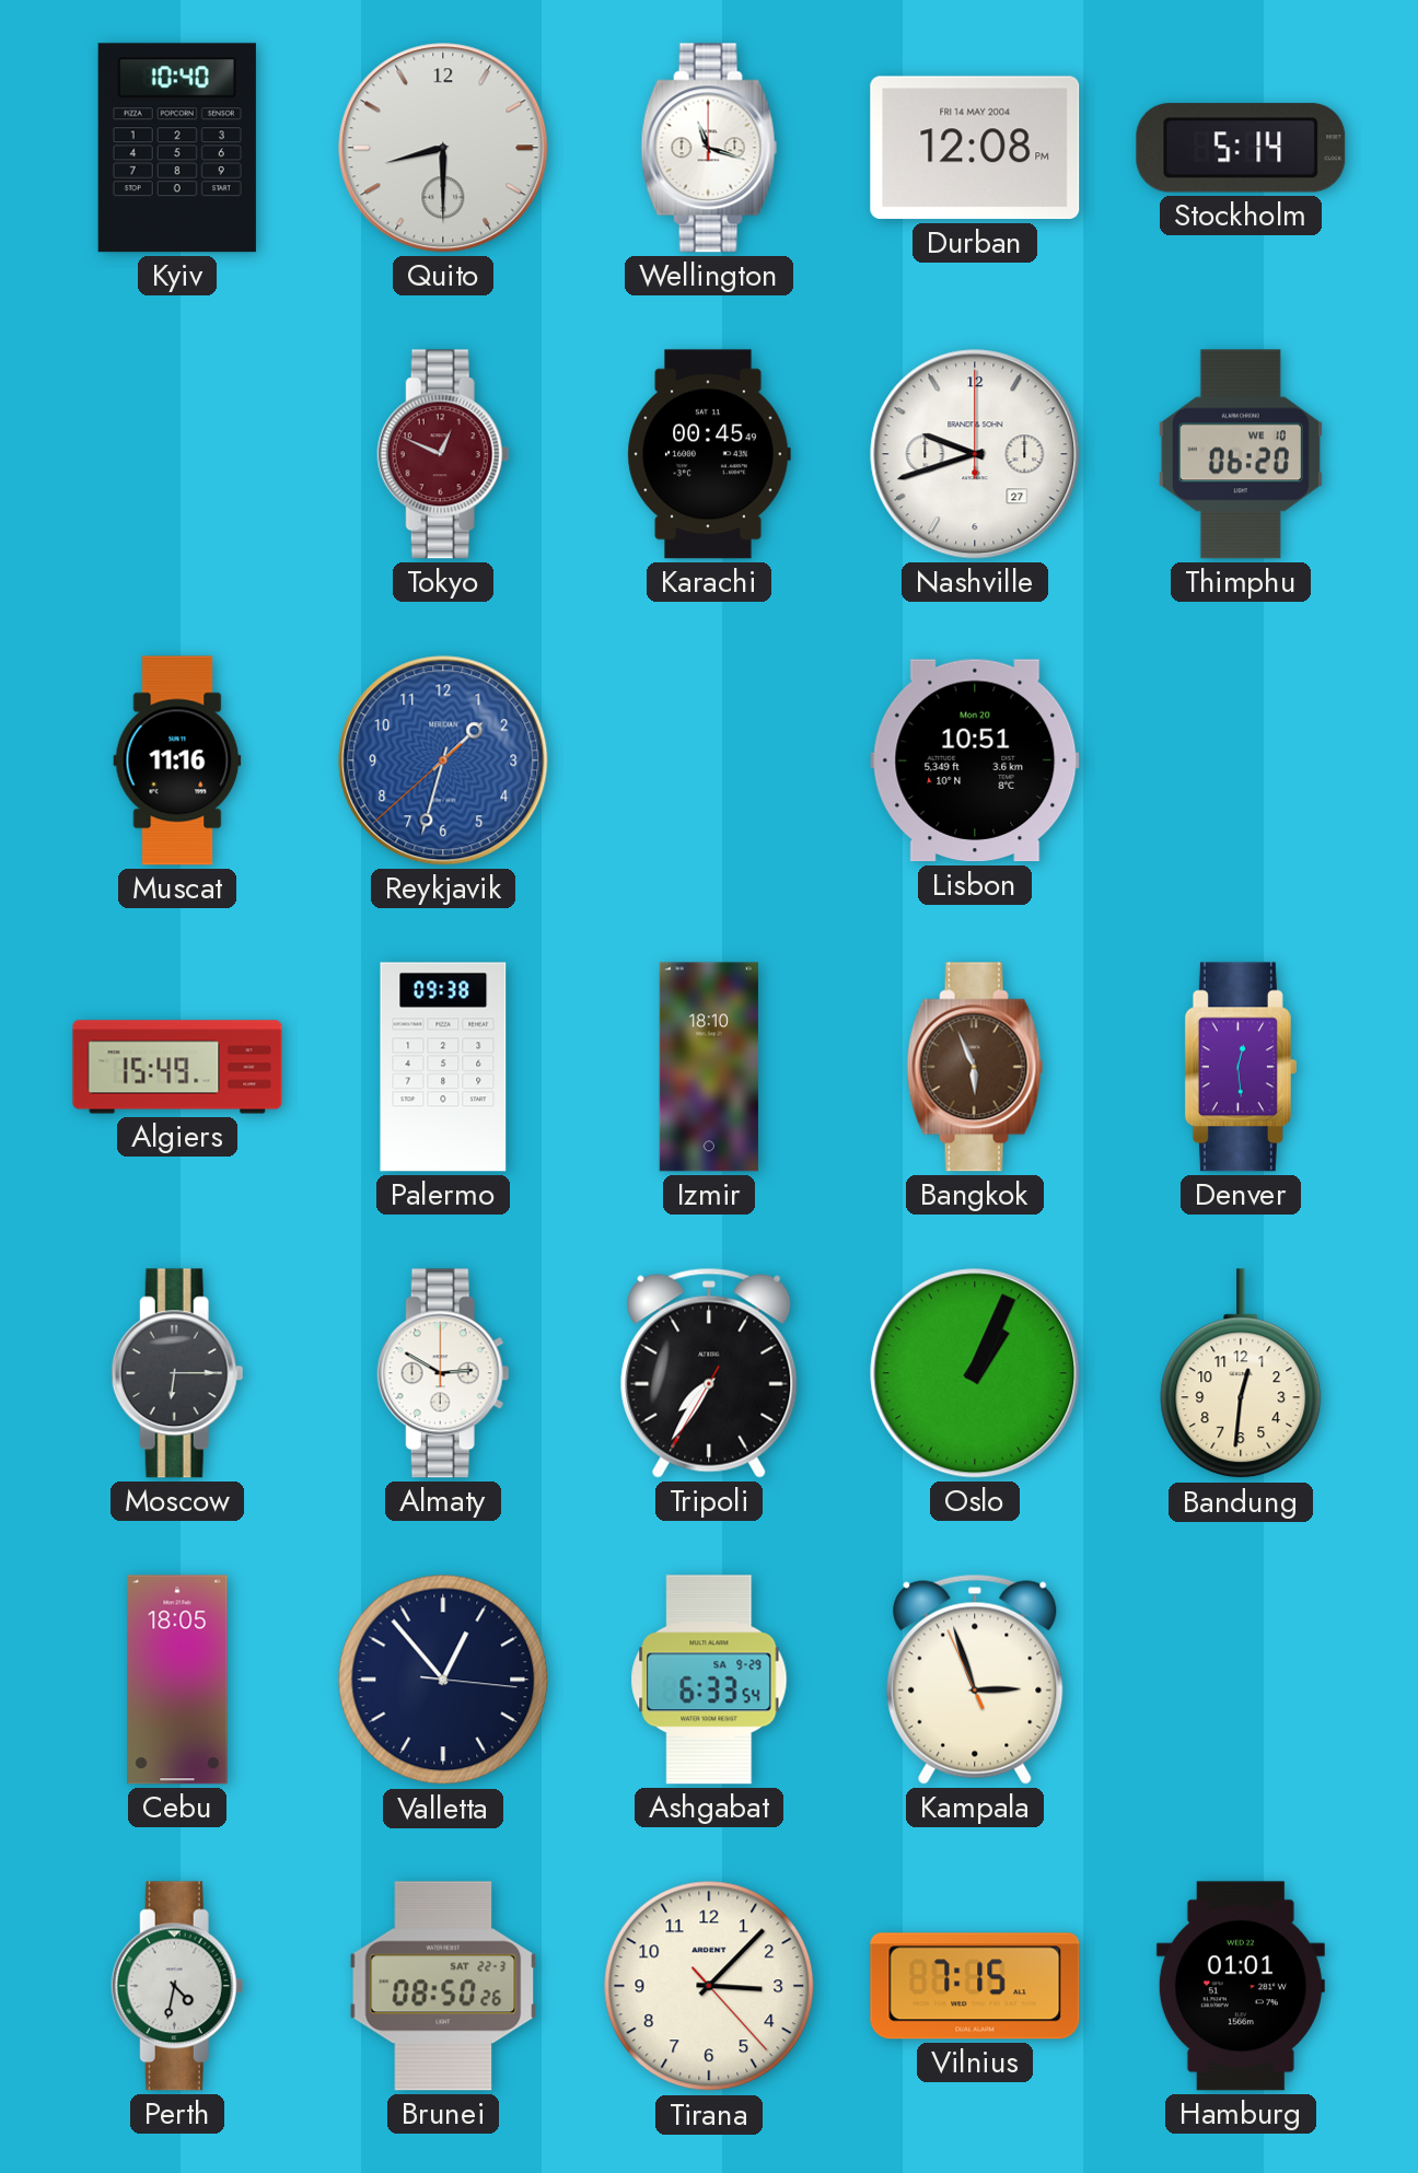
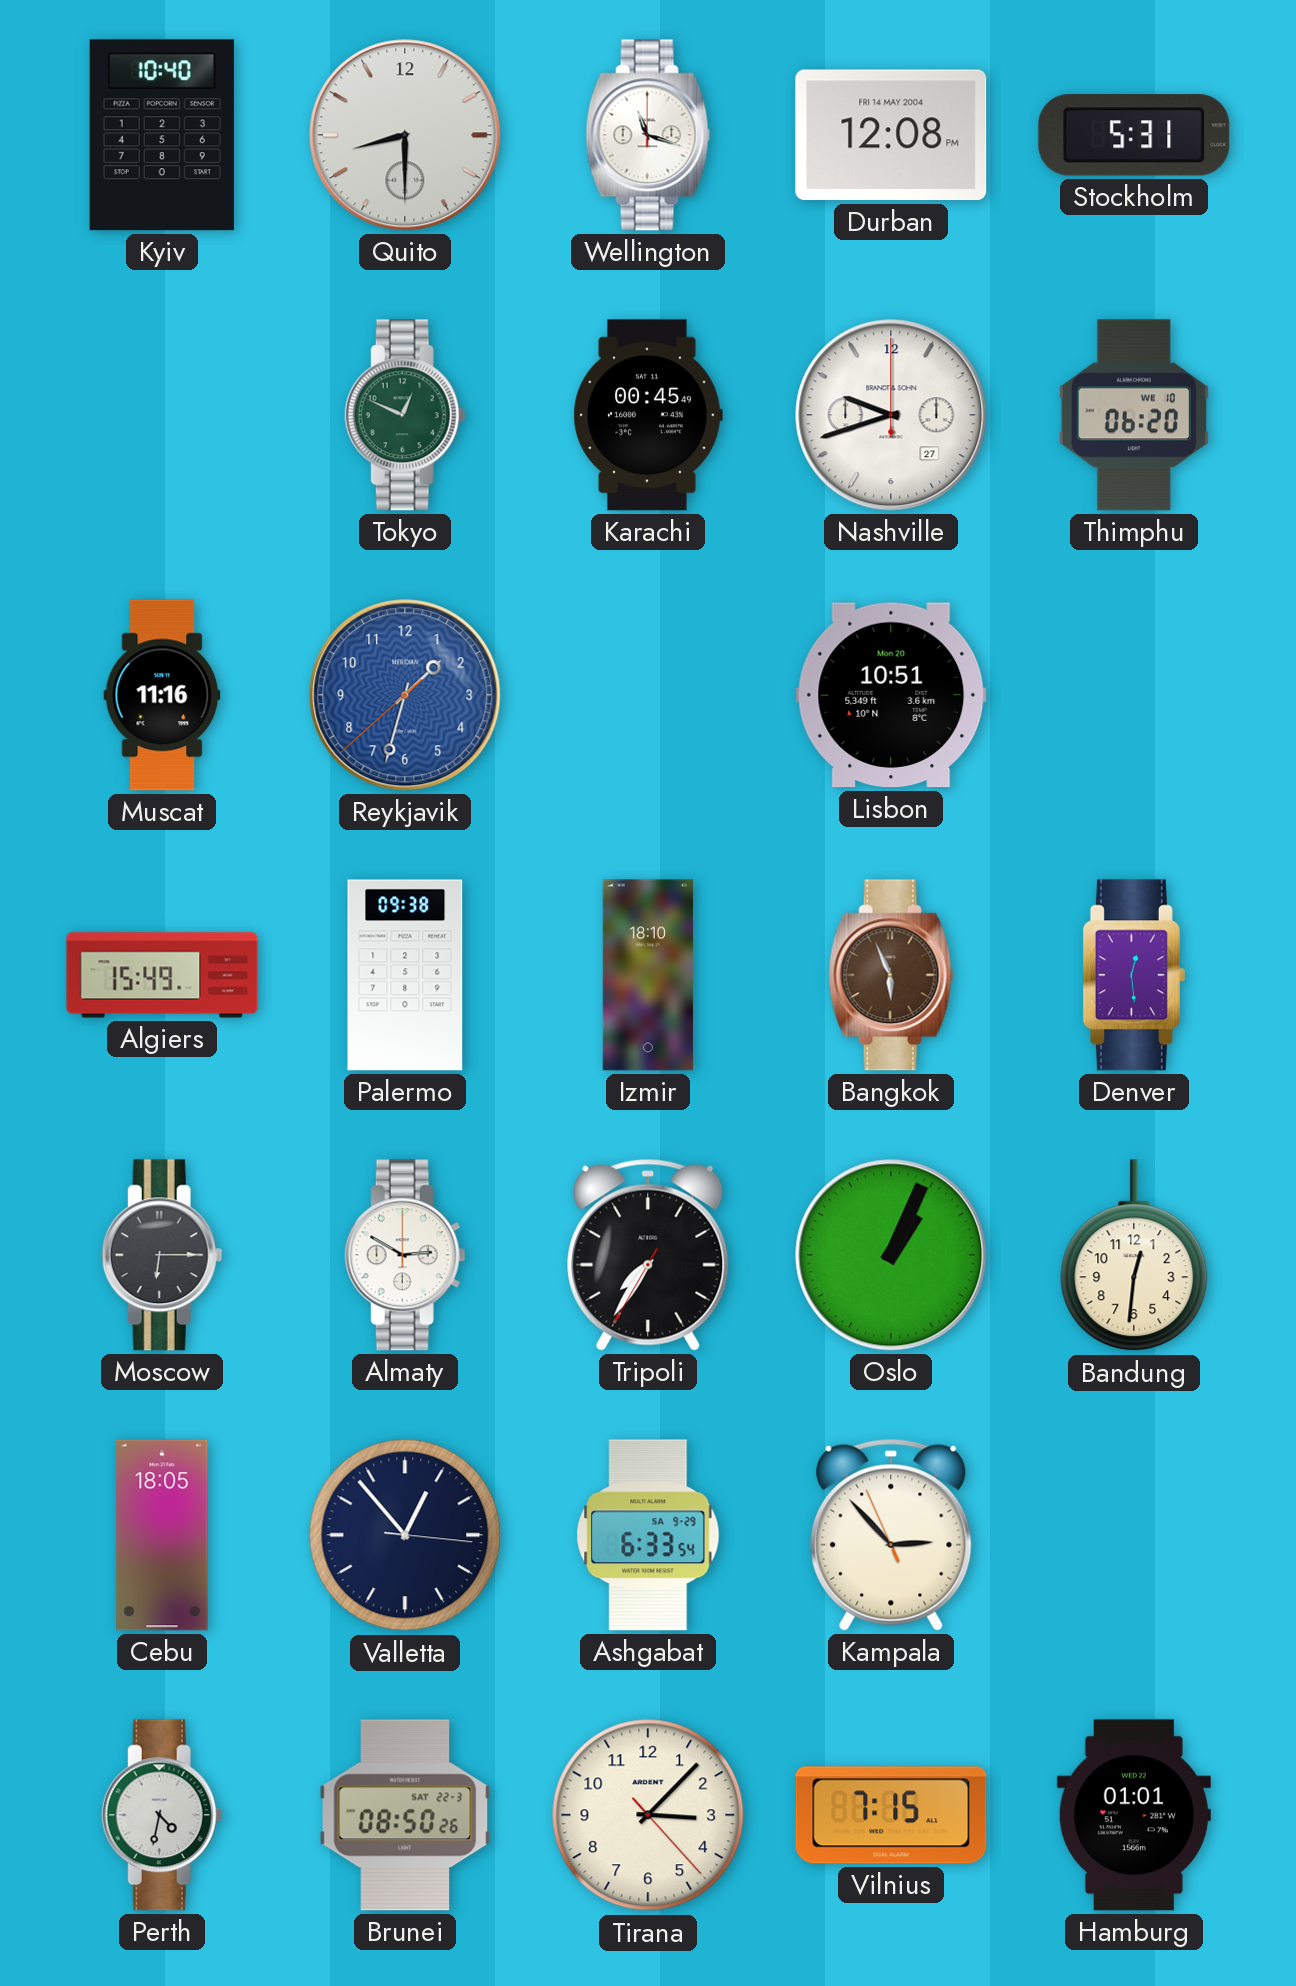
Stockholm: 5:14 -> 5:31 (1134, 135)
Tokyo dial: burgundy -> green (405, 415)
Kampala: 2:56 -> 2:52 (891, 1535)
